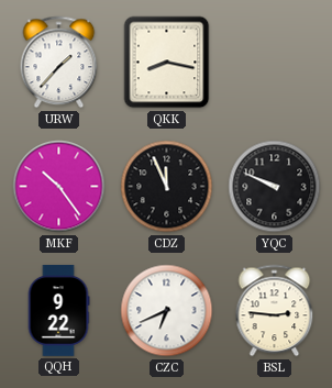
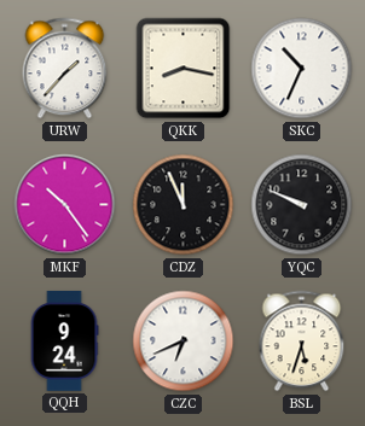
SKC: none -> 10:34 (302, 69)
QQH: 9:22 -> 9:24 (64, 340)
BSL: 2:46 -> 5:33 (302, 342)
